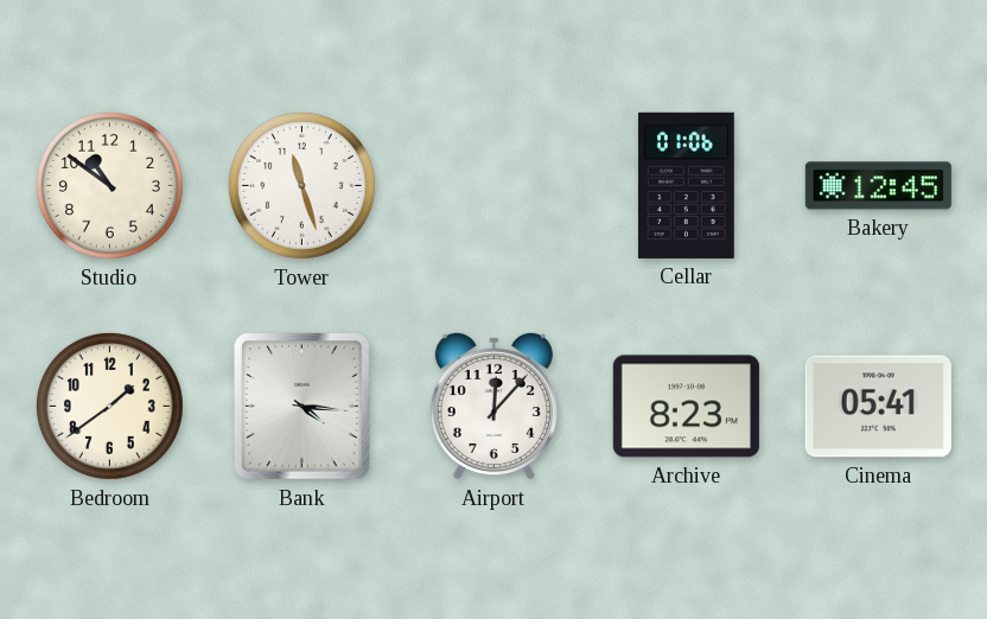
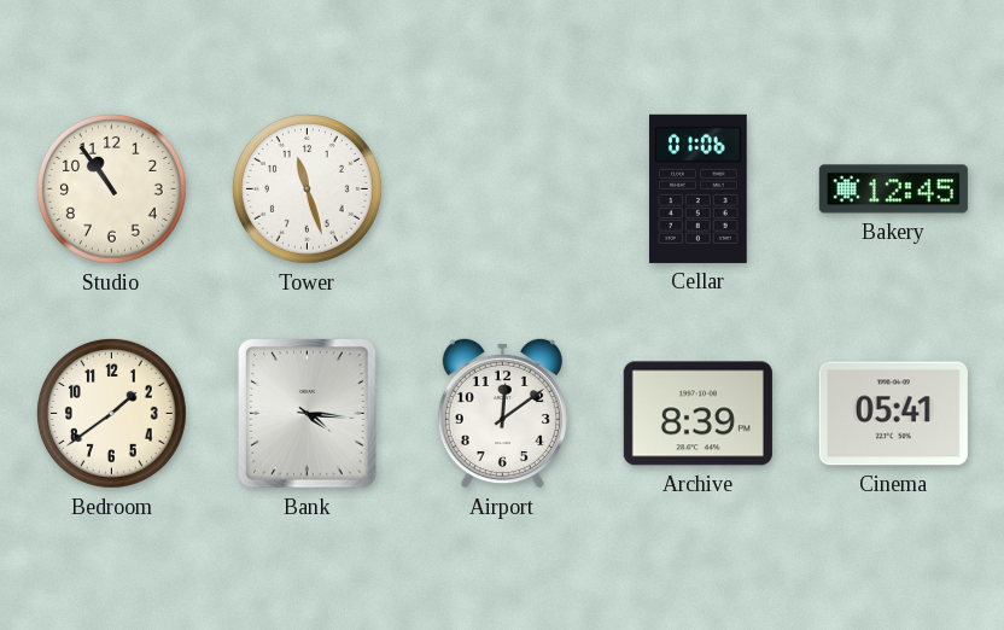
Studio: 10:51 -> 10:54 (111, 188)
Airport: 12:07 -> 12:09 (502, 413)
Archive: 8:23 -> 8:39 (697, 414)
